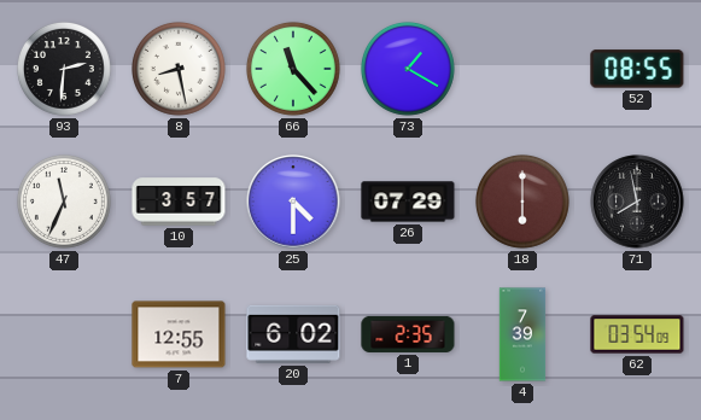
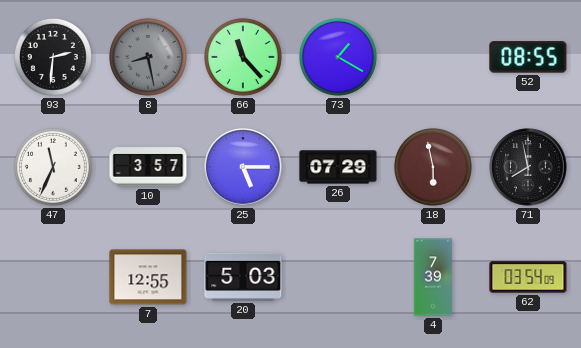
8 dial: white -> grey (148, 57)
25: 4:30 -> 5:15 (243, 167)
18: 6:00 -> 5:58 (433, 167)
20: 6:02 -> 5:03 (243, 277)
1: 2:35 -> none (408, 334)
